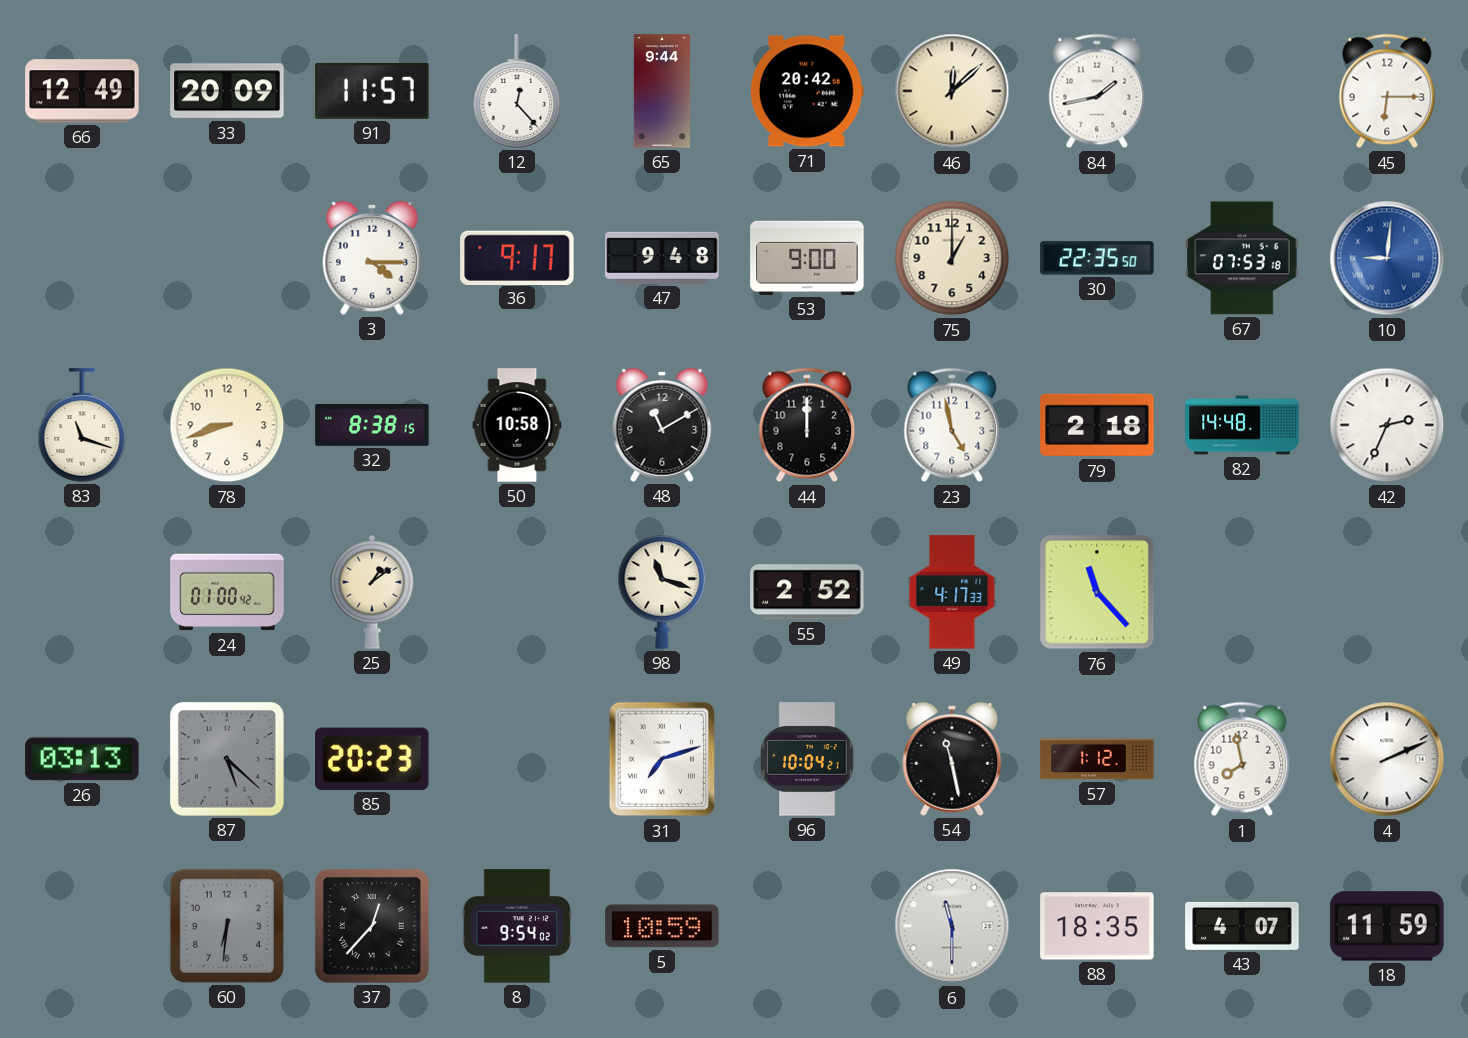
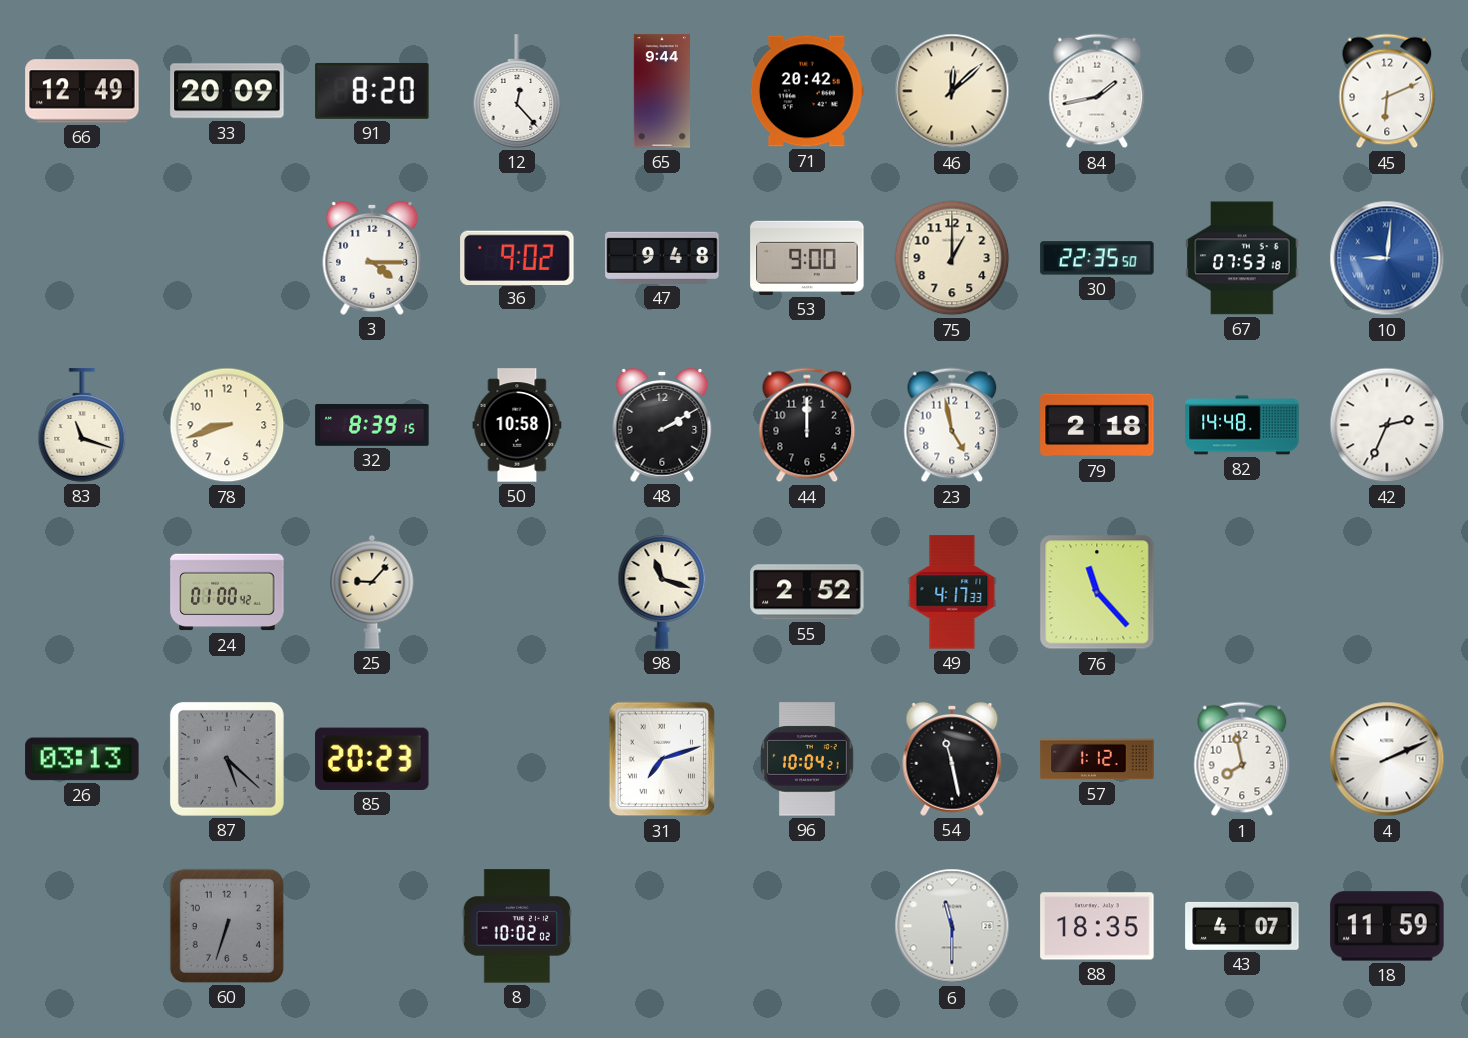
91: 11:57 -> 8:20 (372, 91)
45: 6:15 -> 6:11 (1387, 91)
36: 9:17 -> 9:02 (517, 257)
32: 8:38 -> 8:39 (372, 425)
48: 11:10 -> 2:10 (662, 426)
25: 1:09 -> 9:07 (372, 592)
60: 6:31 -> 6:33 (227, 926)
37: 12:37 -> none (372, 926)
8: 9:54 -> 10:02 (517, 926)
5: 10:59 -> none (662, 926)
